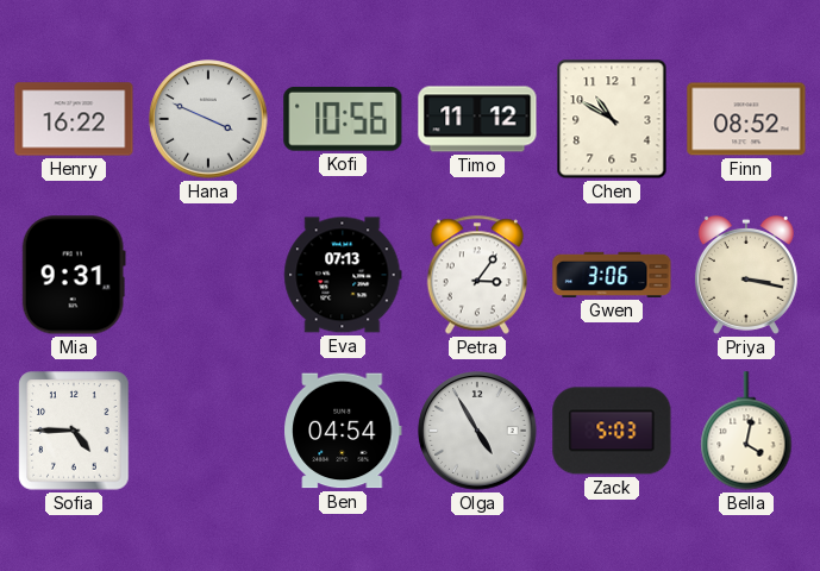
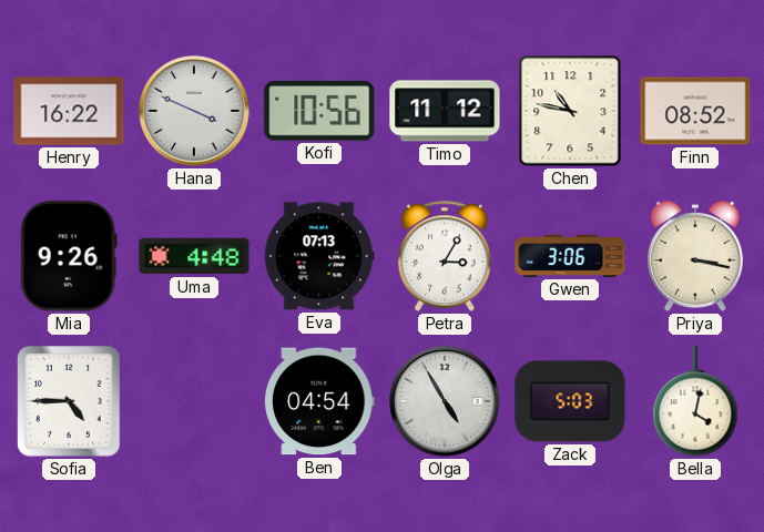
Chen: 10:50 -> 10:47 (570, 111)
Mia: 9:31 -> 9:26 (69, 256)
Uma: none -> 4:48 (194, 256)
Petra: 3:06 -> 3:05 (444, 256)
